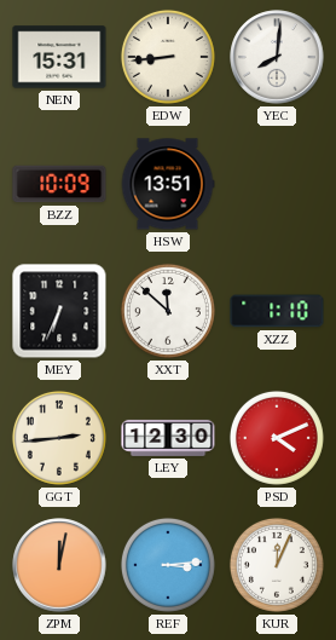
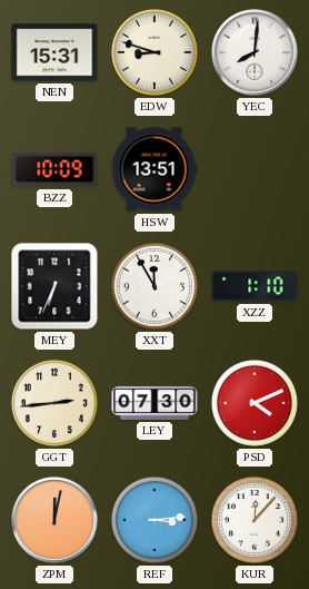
EDW: 8:44 -> 8:48 (154, 52)
XXT: 11:52 -> 11:55 (154, 286)
LEY: 12:30 -> 07:30 (154, 403)
KUR: 12:04 -> 12:07 (255, 520)
